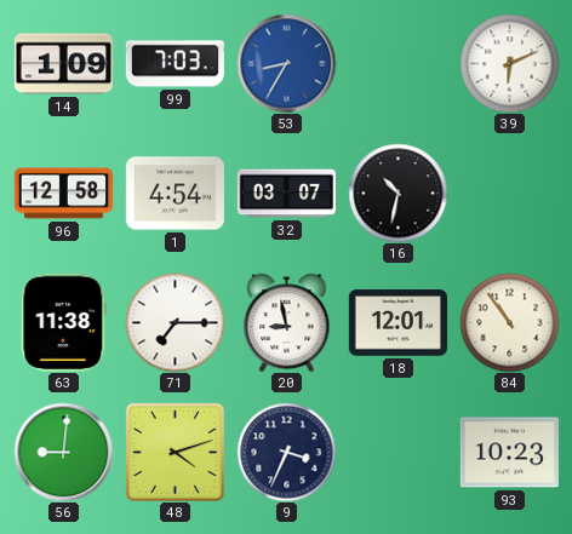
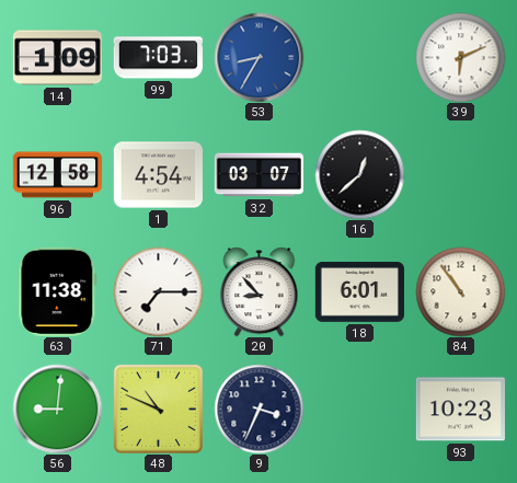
16: 10:32 -> 12:38 (359, 174)
20: 8:58 -> 8:53 (260, 291)
18: 12:01 -> 6:01 (359, 292)
48: 4:12 -> 10:49 (158, 409)
